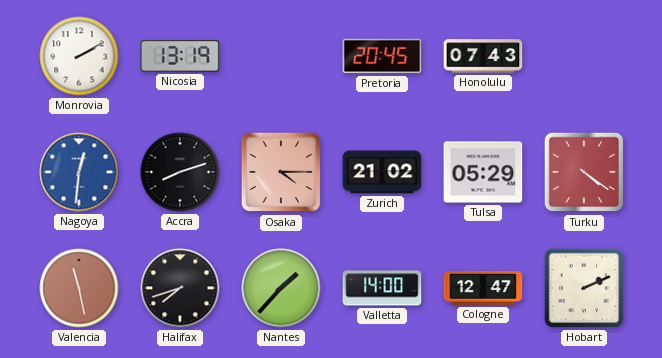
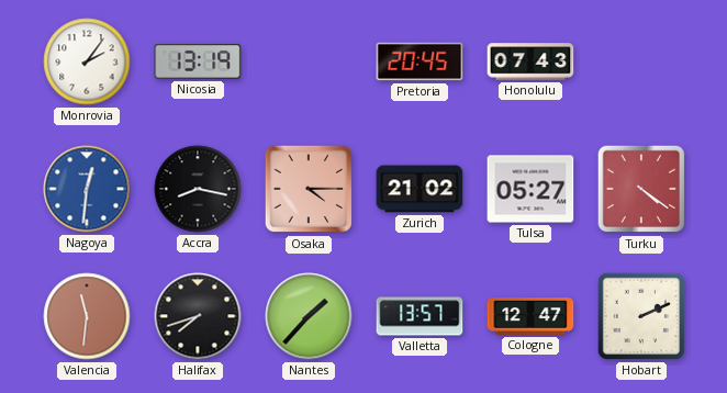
Monrovia: 2:10 -> 2:06 (87, 61)
Accra: 8:12 -> 8:17 (198, 189)
Tulsa: 05:29 -> 05:27 (530, 189)
Valencia: 11:28 -> 11:31 (87, 316)
Valletta: 14:00 -> 13:57 (420, 316)
